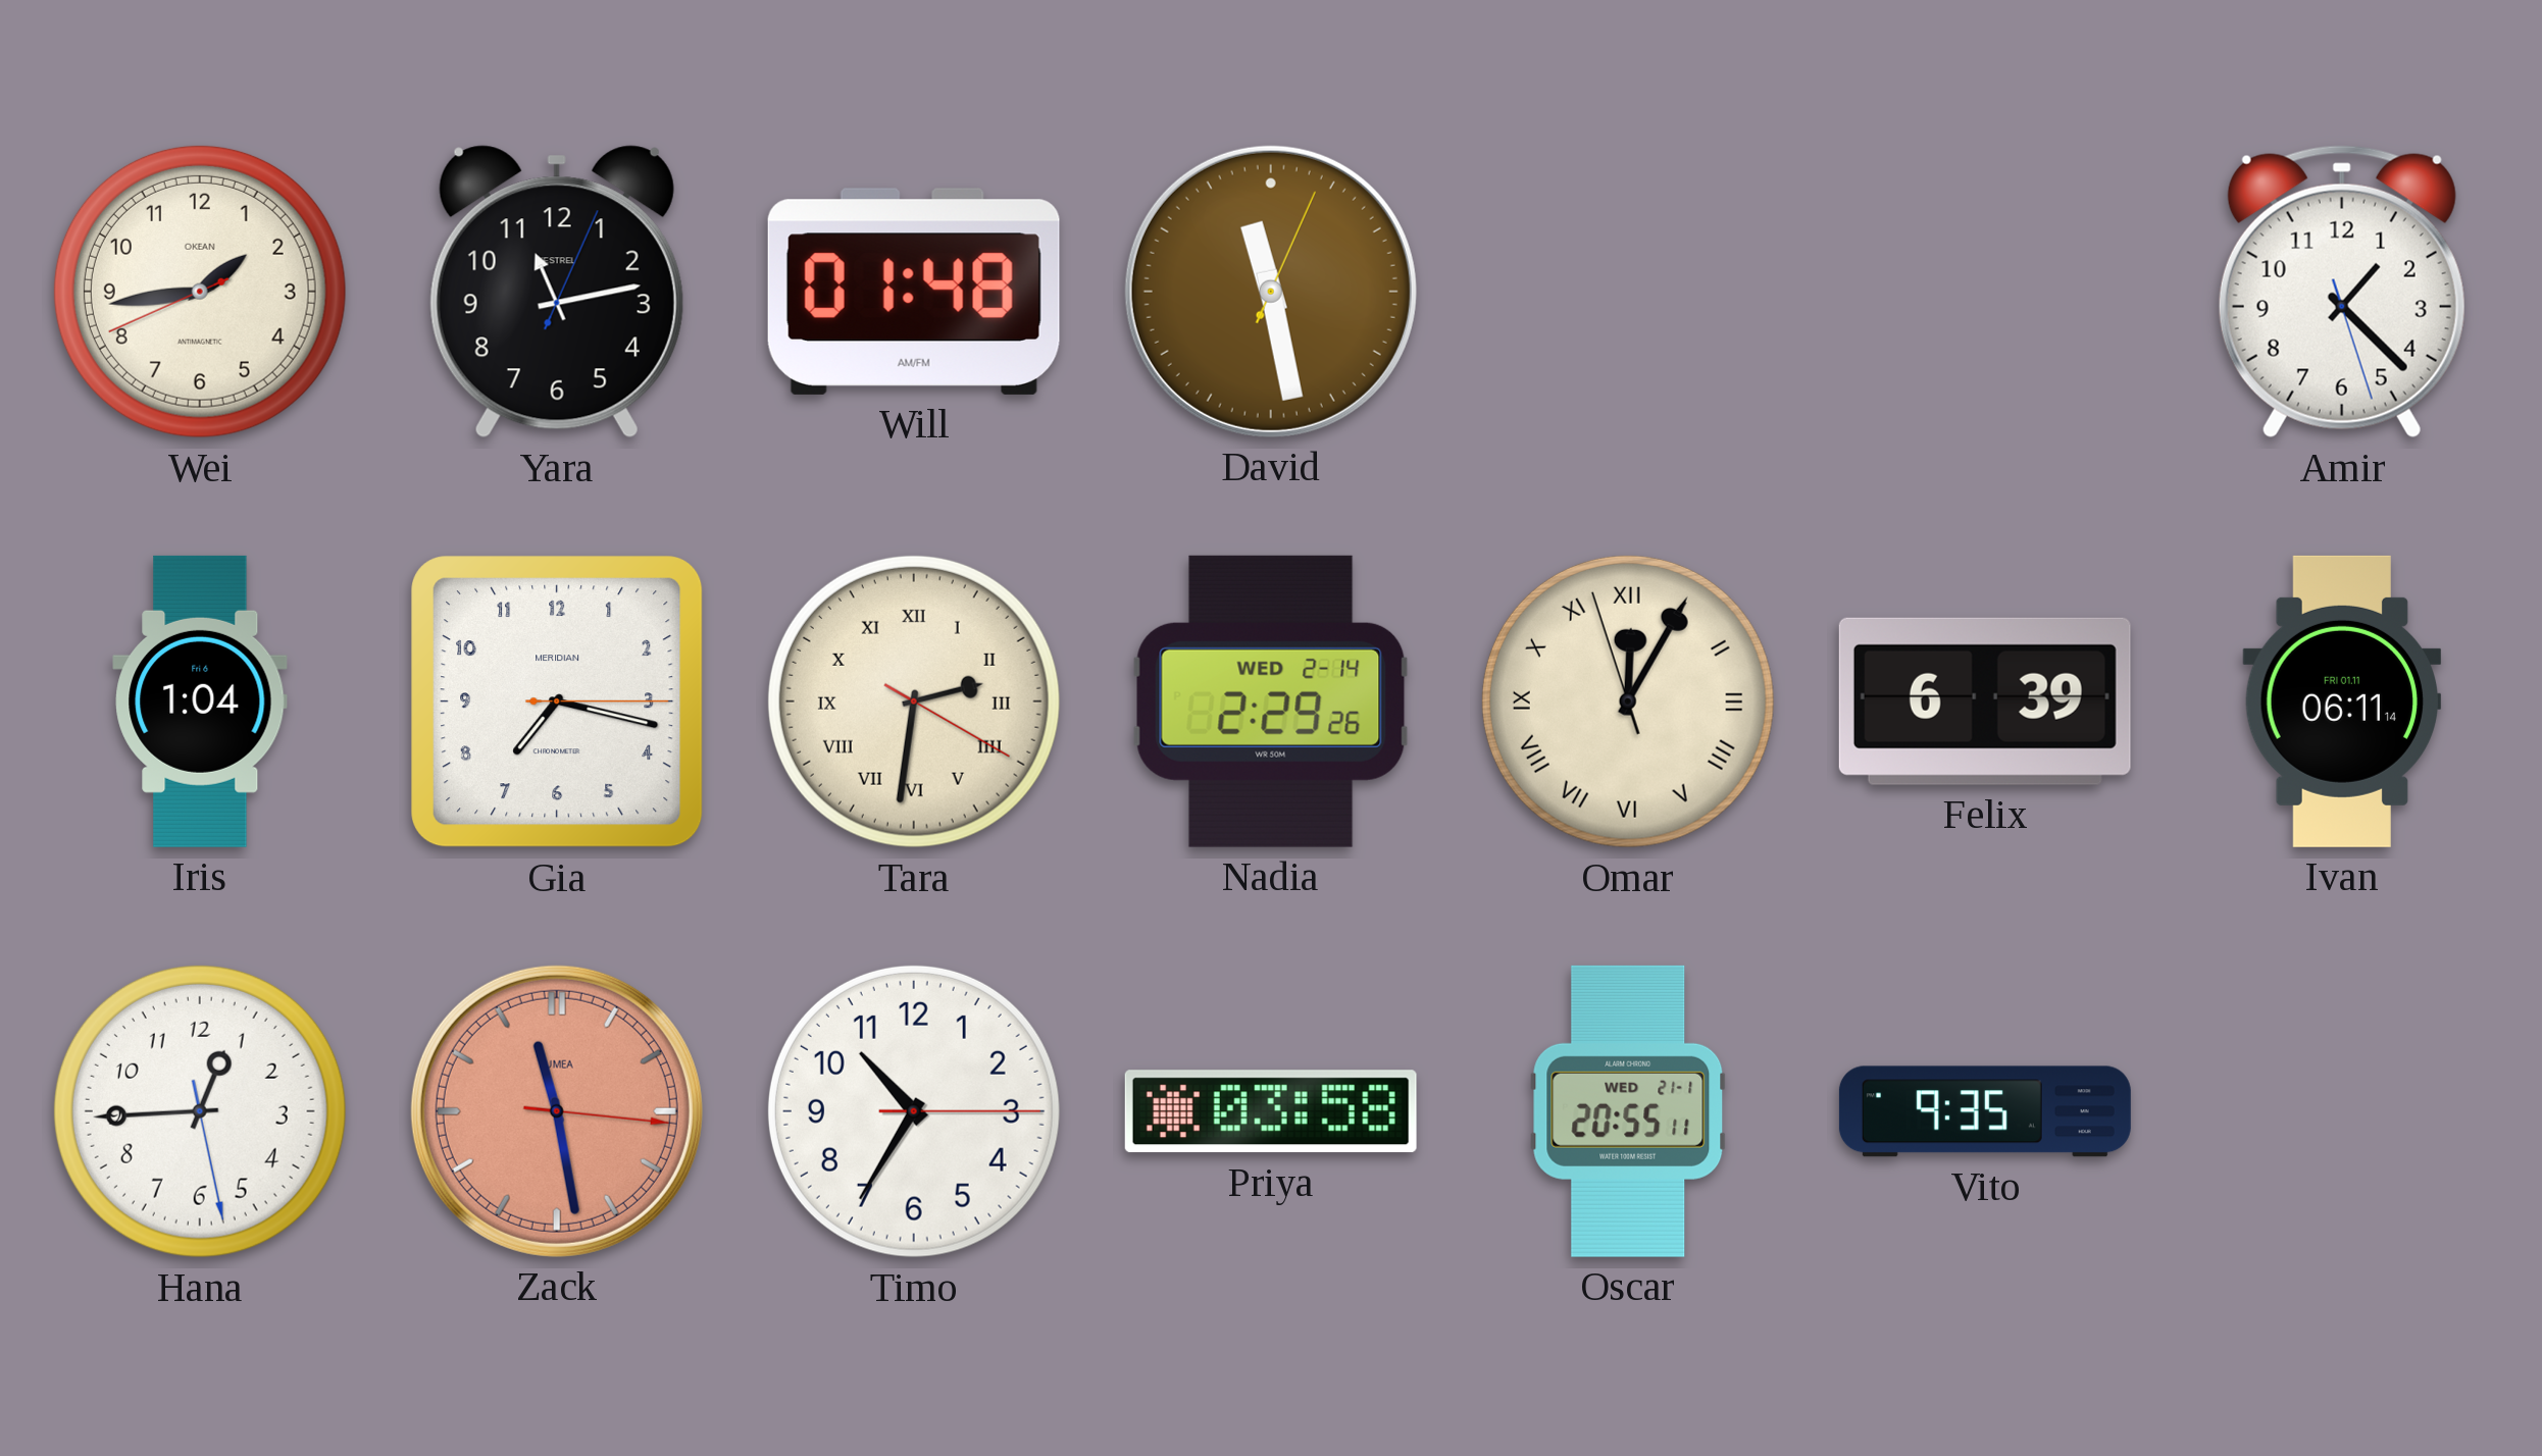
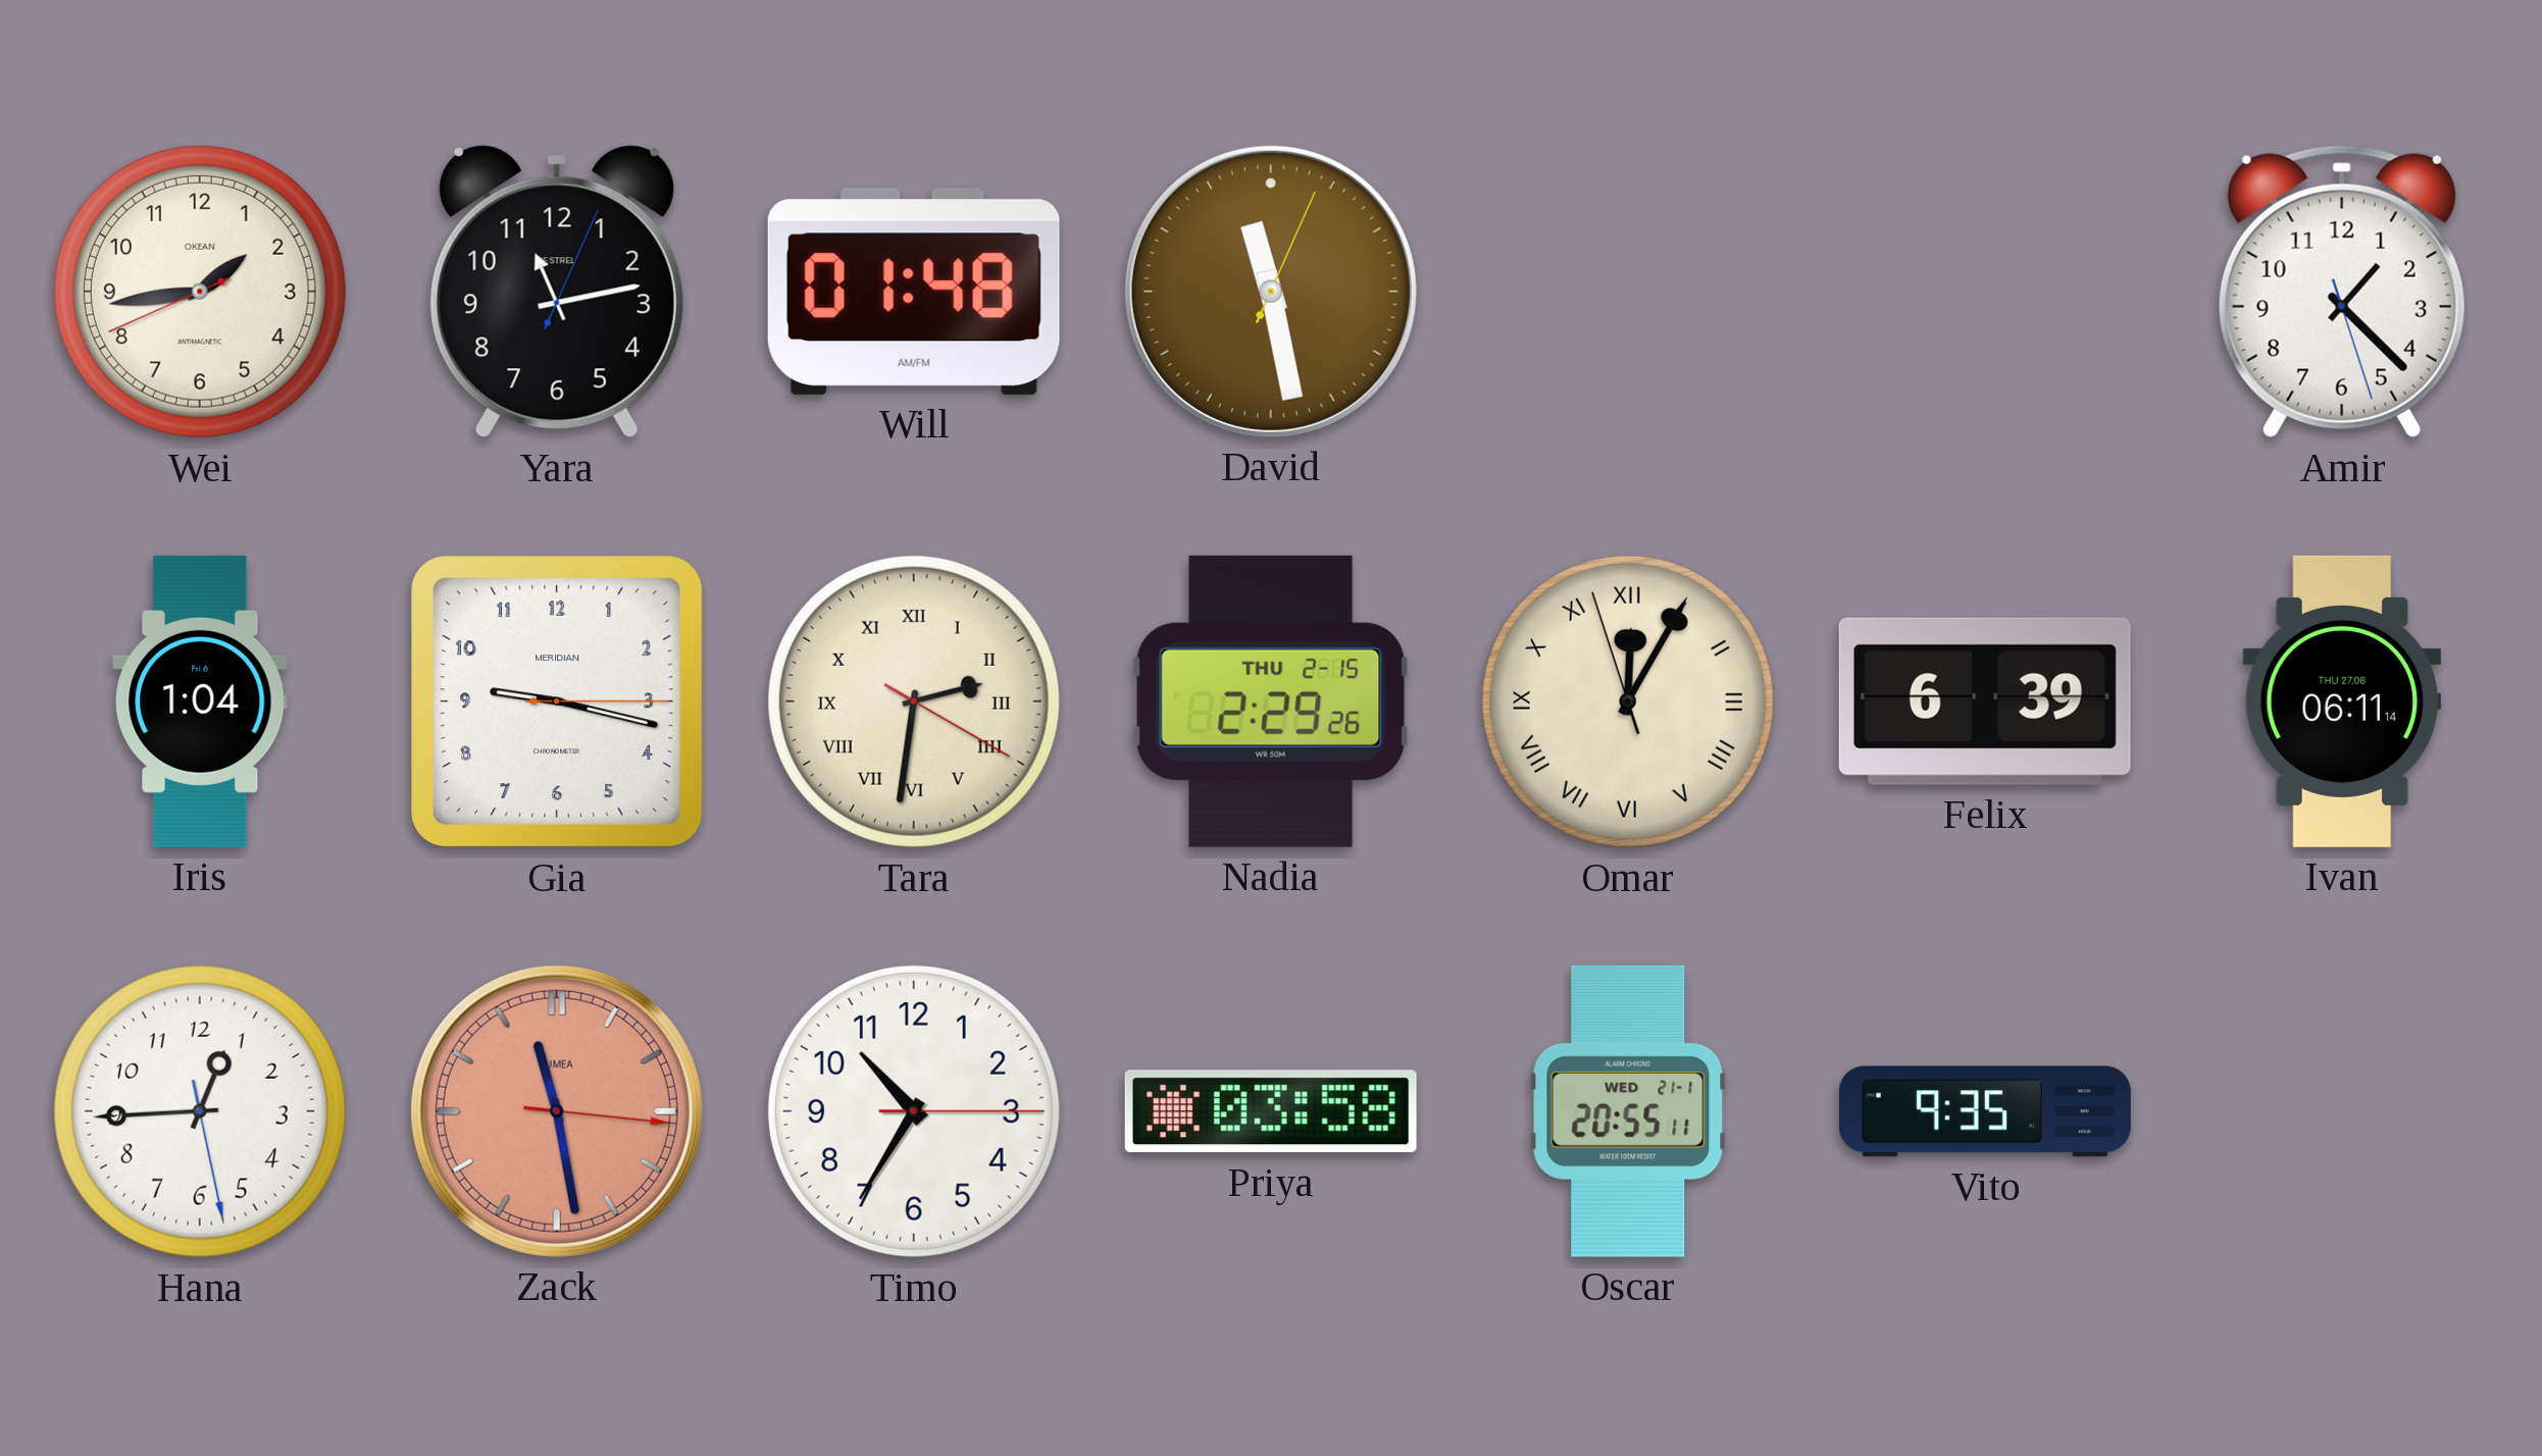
Gia: 7:17 -> 9:17 (557, 701)
Nadia date: WED 2-14 -> THU 2-15 (1271, 701)
Ivan date: FRI 01.11 -> THU 27.08 (2342, 701)
